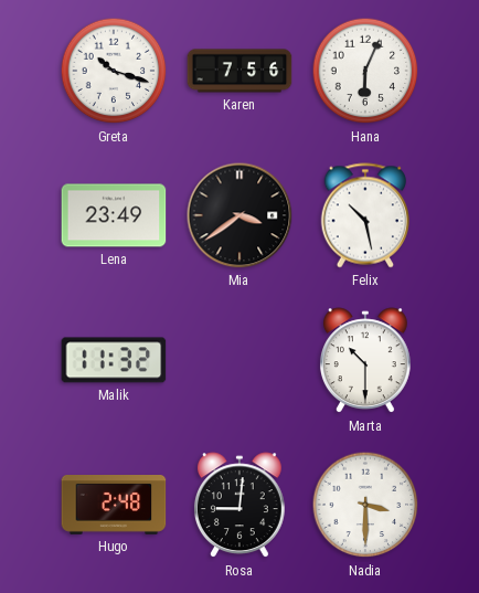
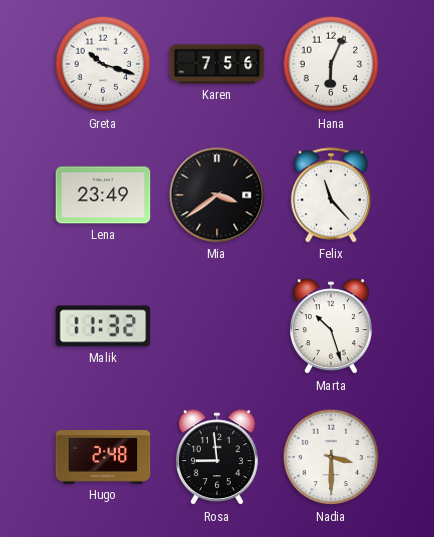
Felix: 10:28 -> 11:23 (330, 195)
Marta: 10:30 -> 10:27 (331, 327)
Rosa: 9:01 -> 8:59 (217, 458)
